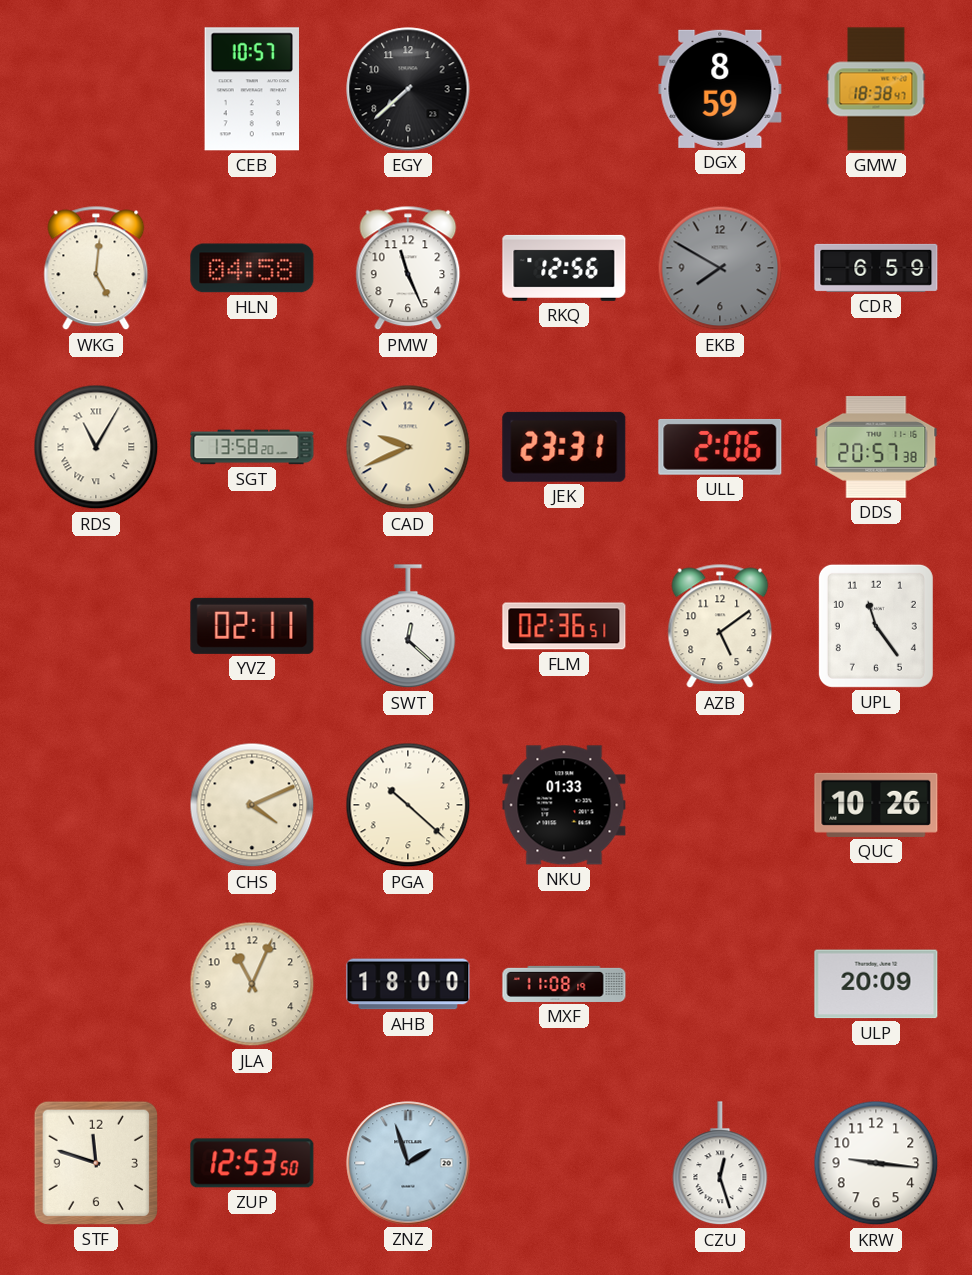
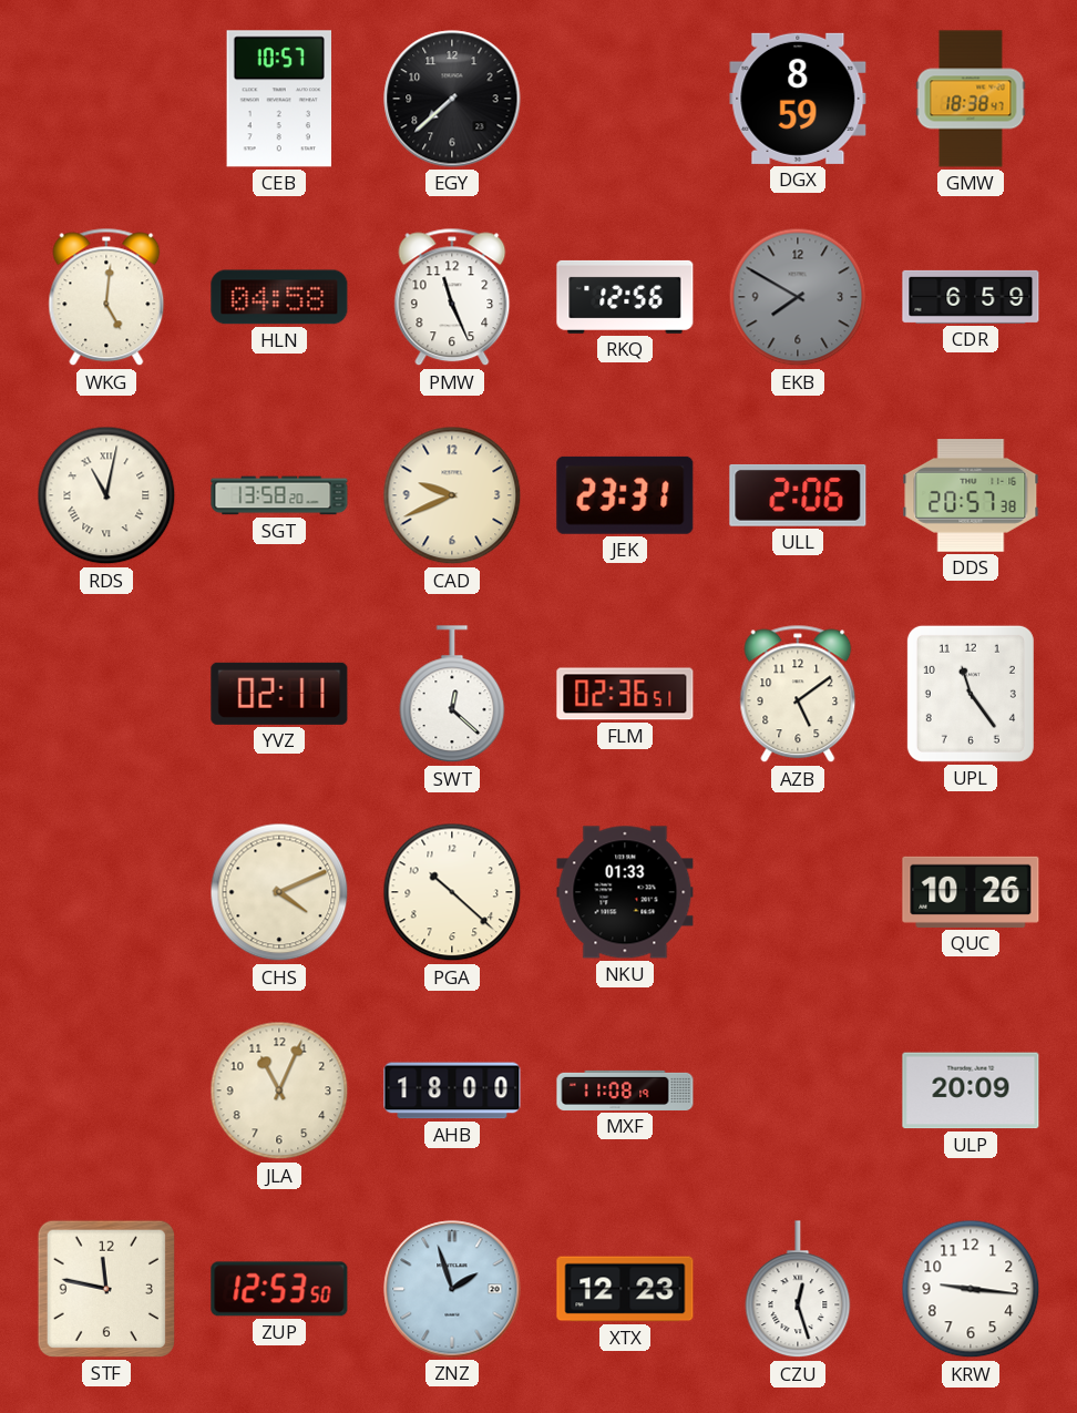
RDS: 11:05 -> 11:02 (106, 495)
STF: 11:48 -> 11:47 (106, 1289)
XTX: none -> 12:23 (625, 1289)
